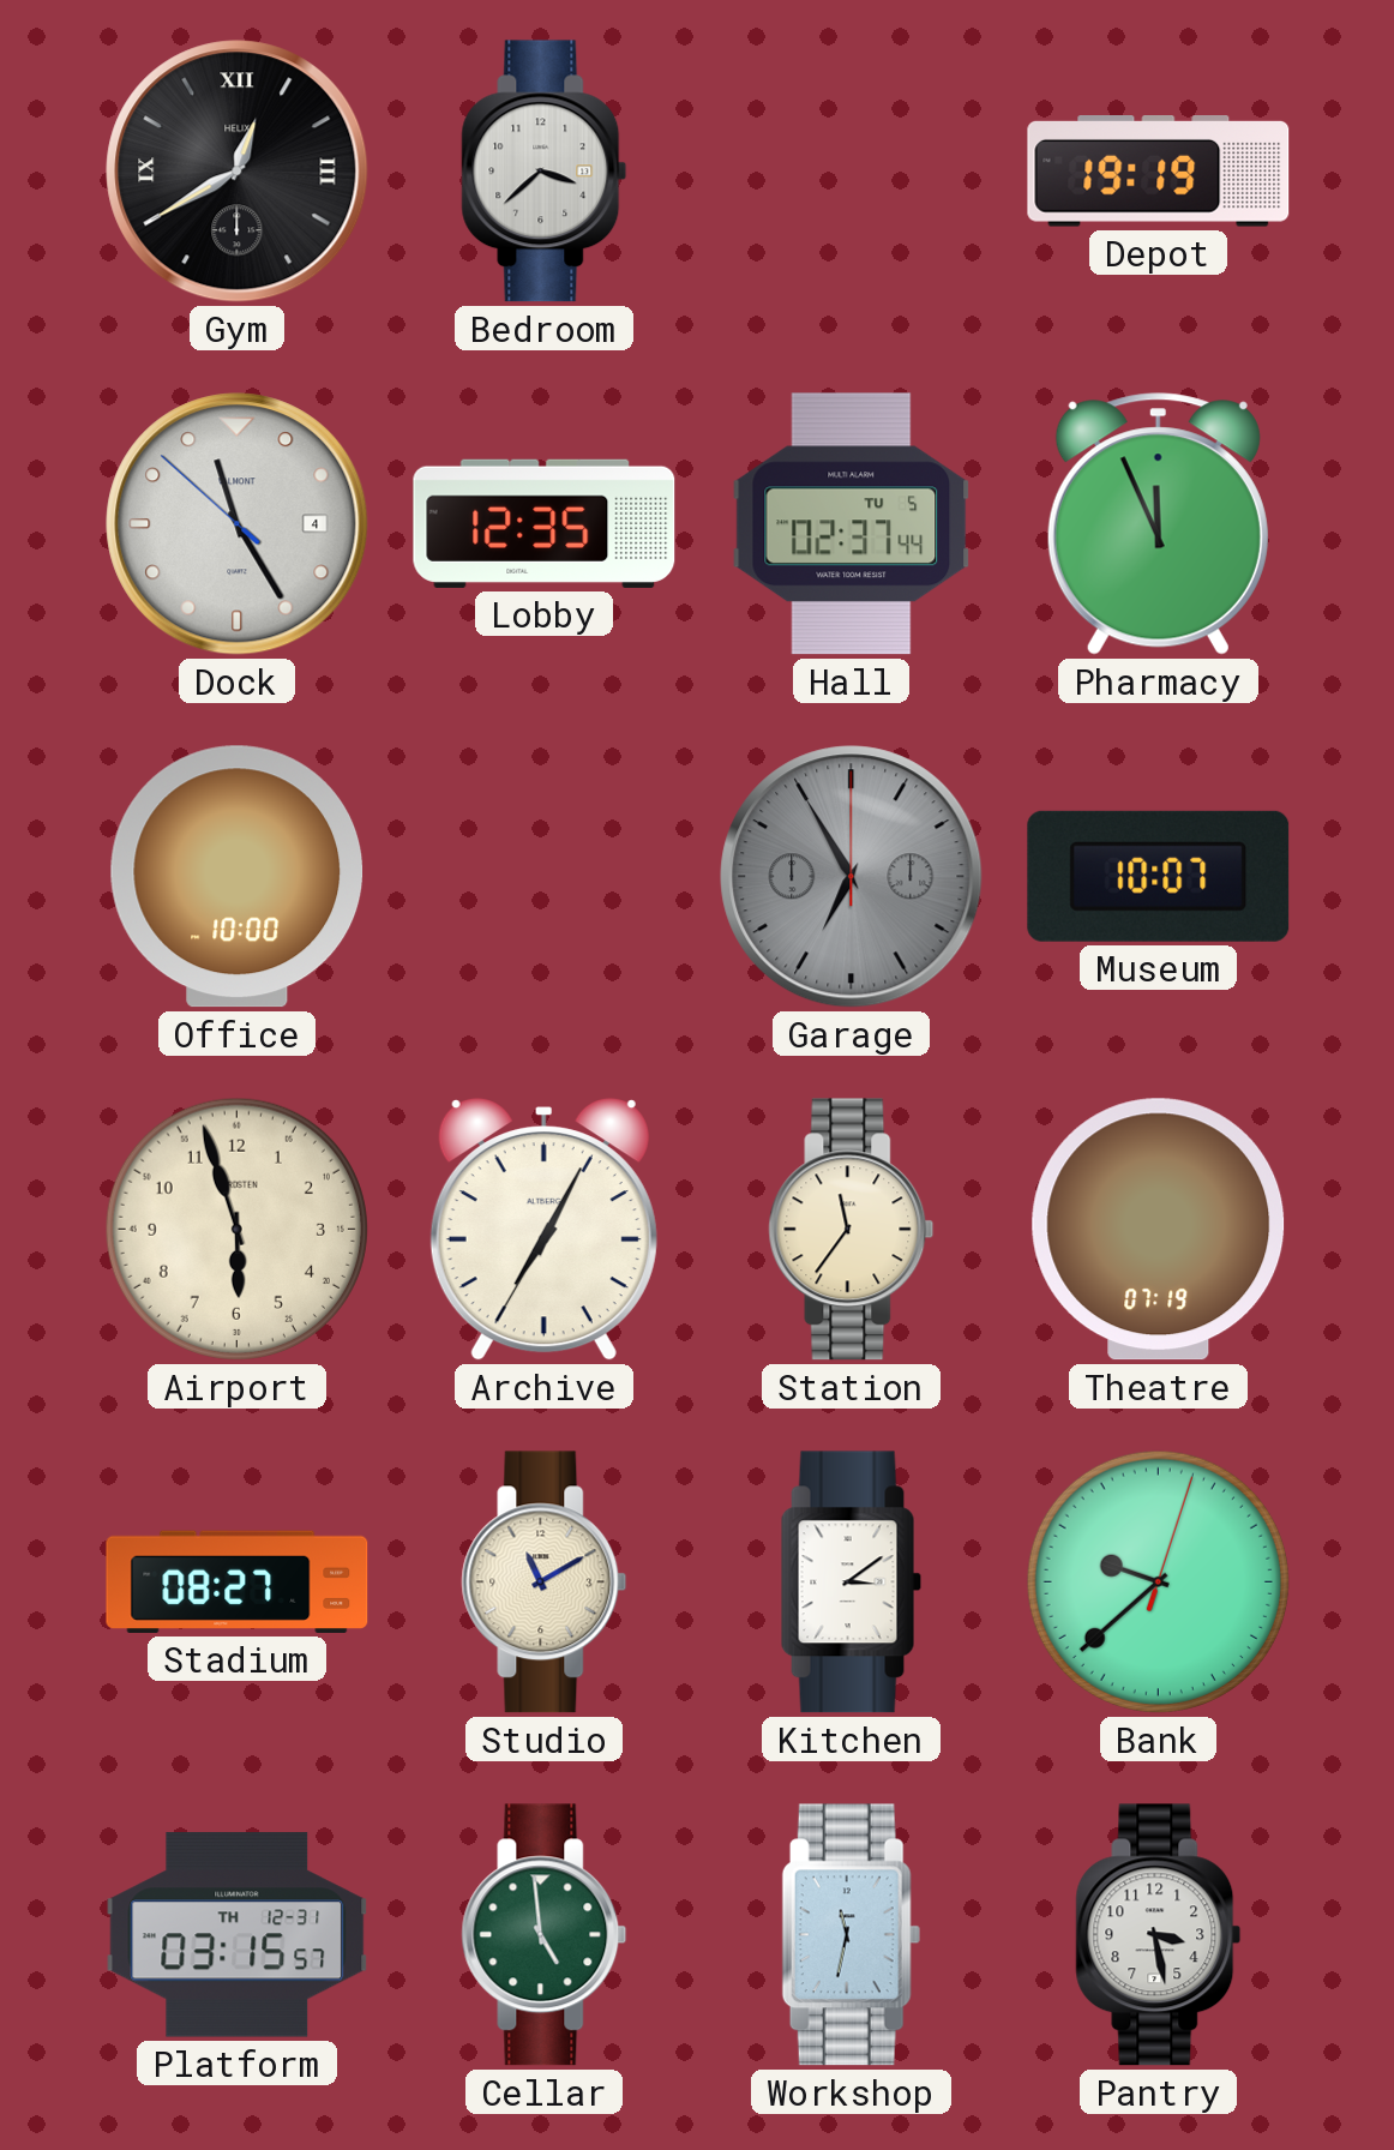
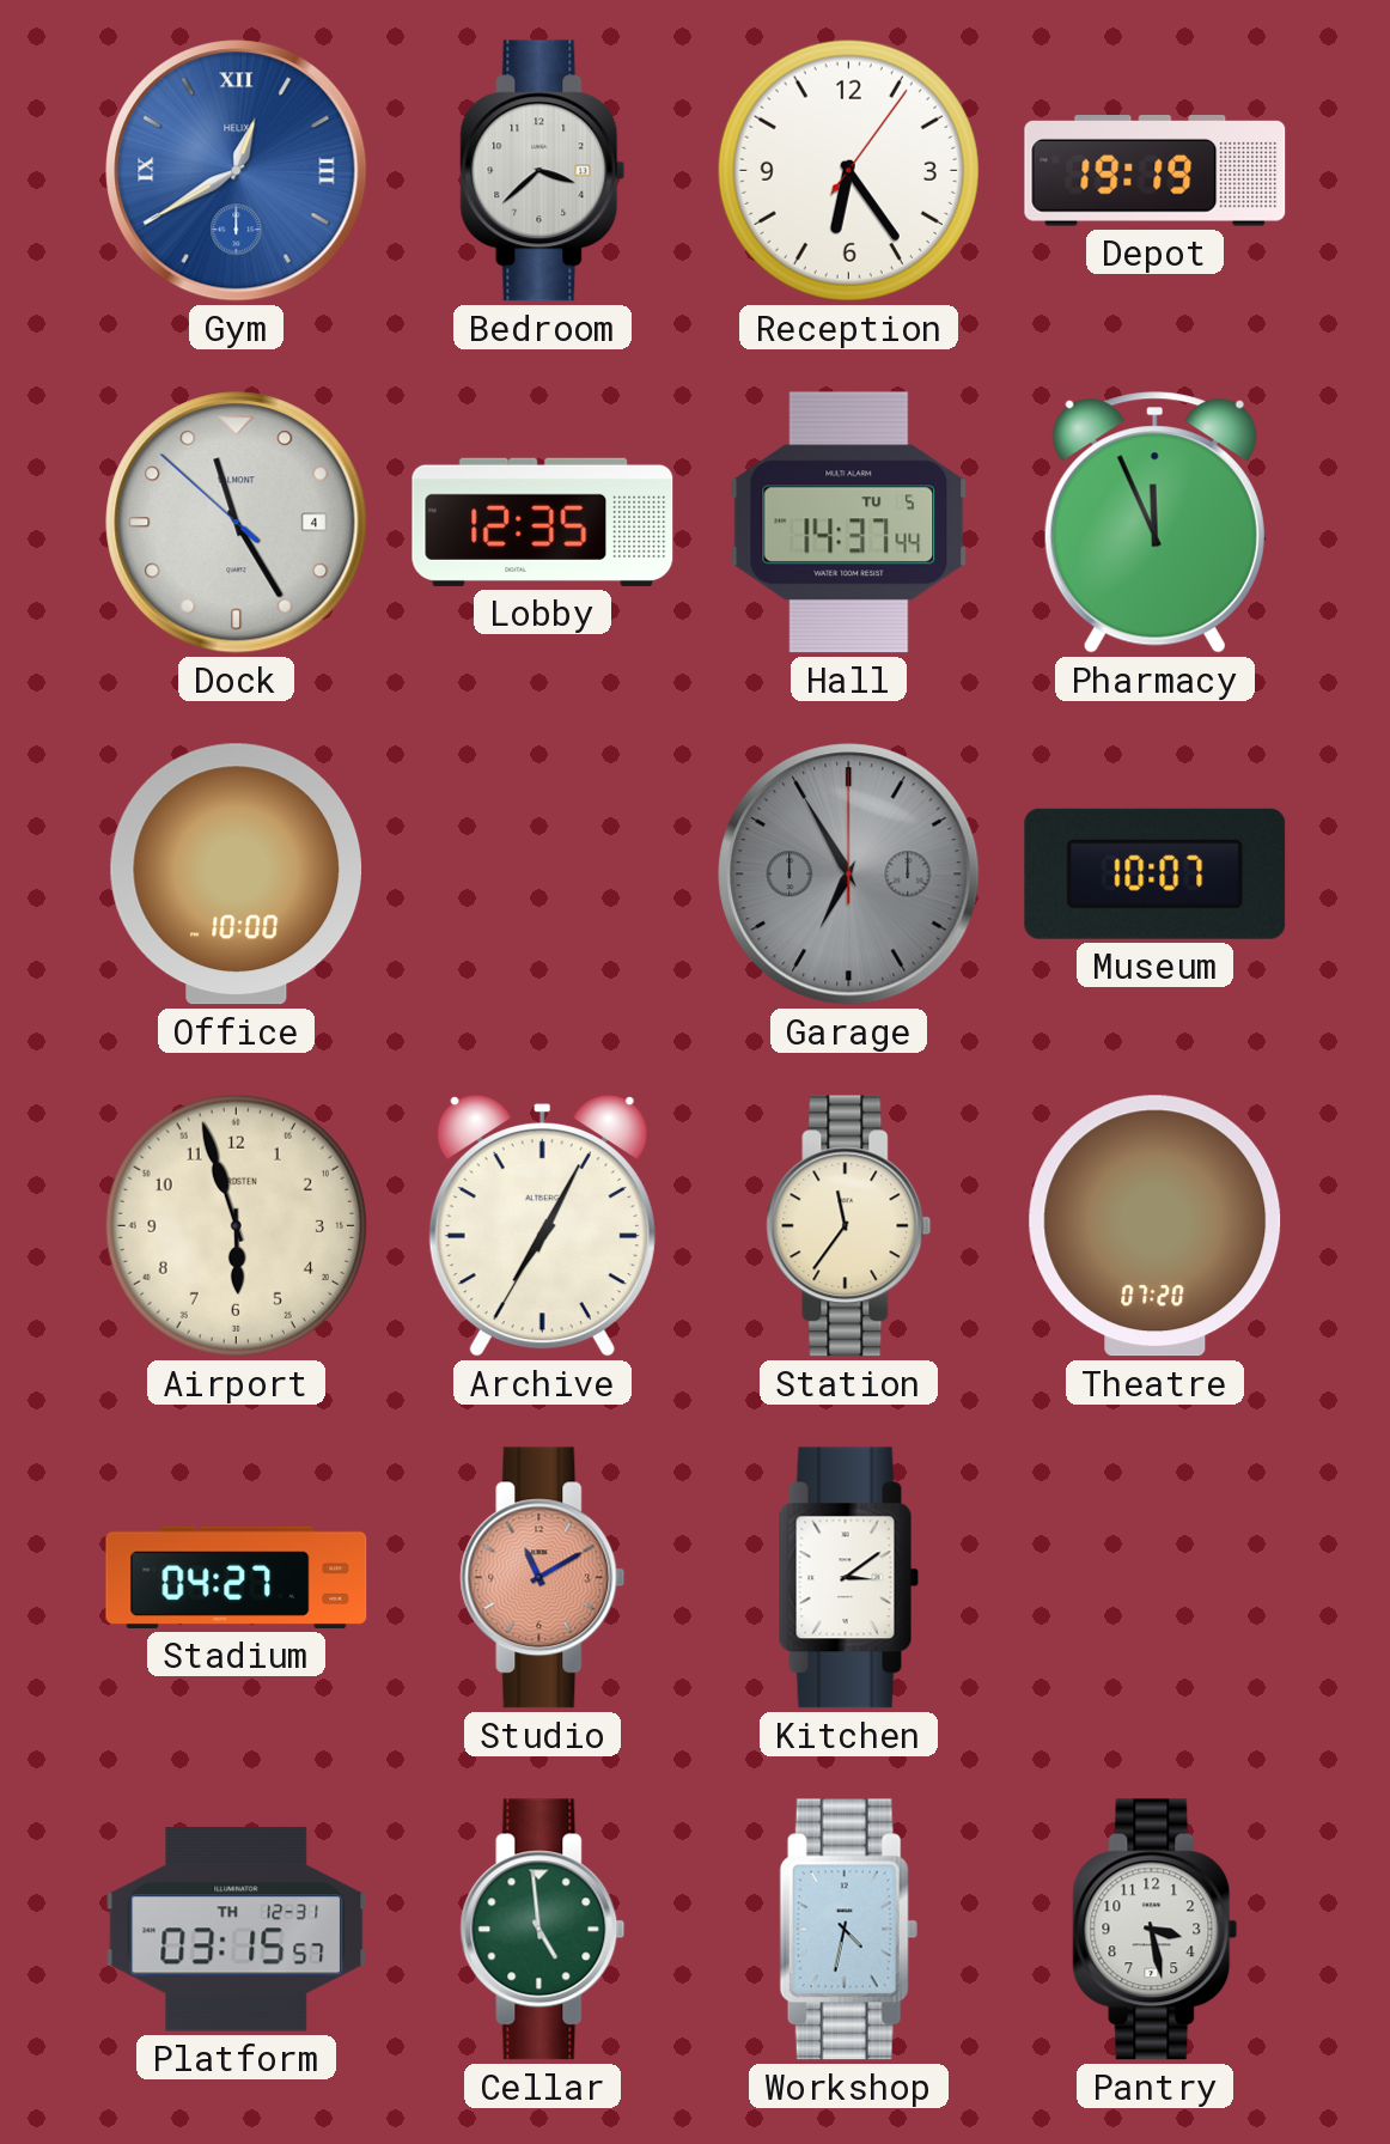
Gym dial: black -> blue (237, 171)
Reception: none -> 6:24 (848, 170)
Hall: 02:37 -> 14:37 (849, 523)
Theatre: 07:19 -> 07:20 (1156, 1226)
Stadium: 08:27 -> 04:27 (237, 1577)
Studio dial: cream -> salmon (543, 1578)
Bank: 9:38 -> none (1158, 1581)
Workshop: 11:32 -> 4:32 (848, 1930)
